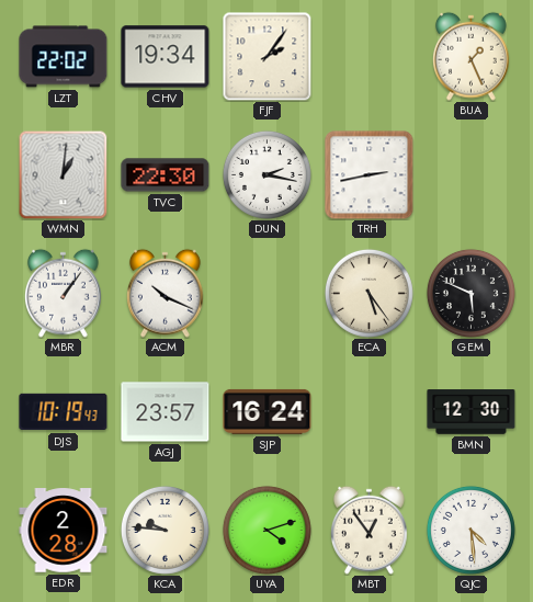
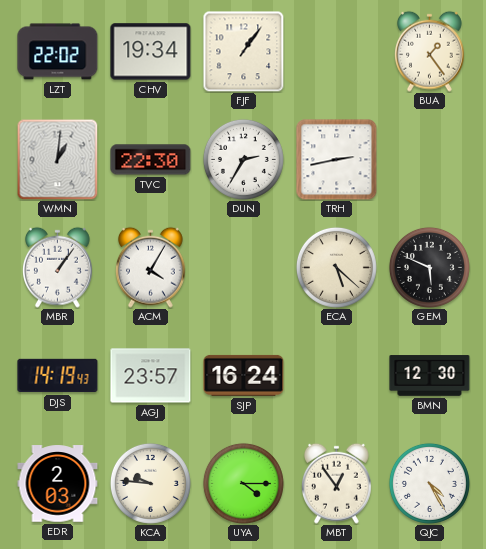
FJF: 2:06 -> 1:06 (243, 51)
BUA: 1:26 -> 1:24 (430, 51)
DUN: 2:17 -> 2:35 (243, 159)
ACM: 10:19 -> 4:05 (151, 267)
ECA: 5:24 -> 5:22 (336, 267)
DJS: 10:19 -> 14:19 (58, 376)
EDR: 2:28 -> 2:03 (58, 484)
UYA: 4:12 -> 4:15 (243, 483)
QJC: 4:29 -> 4:25 (429, 483)
